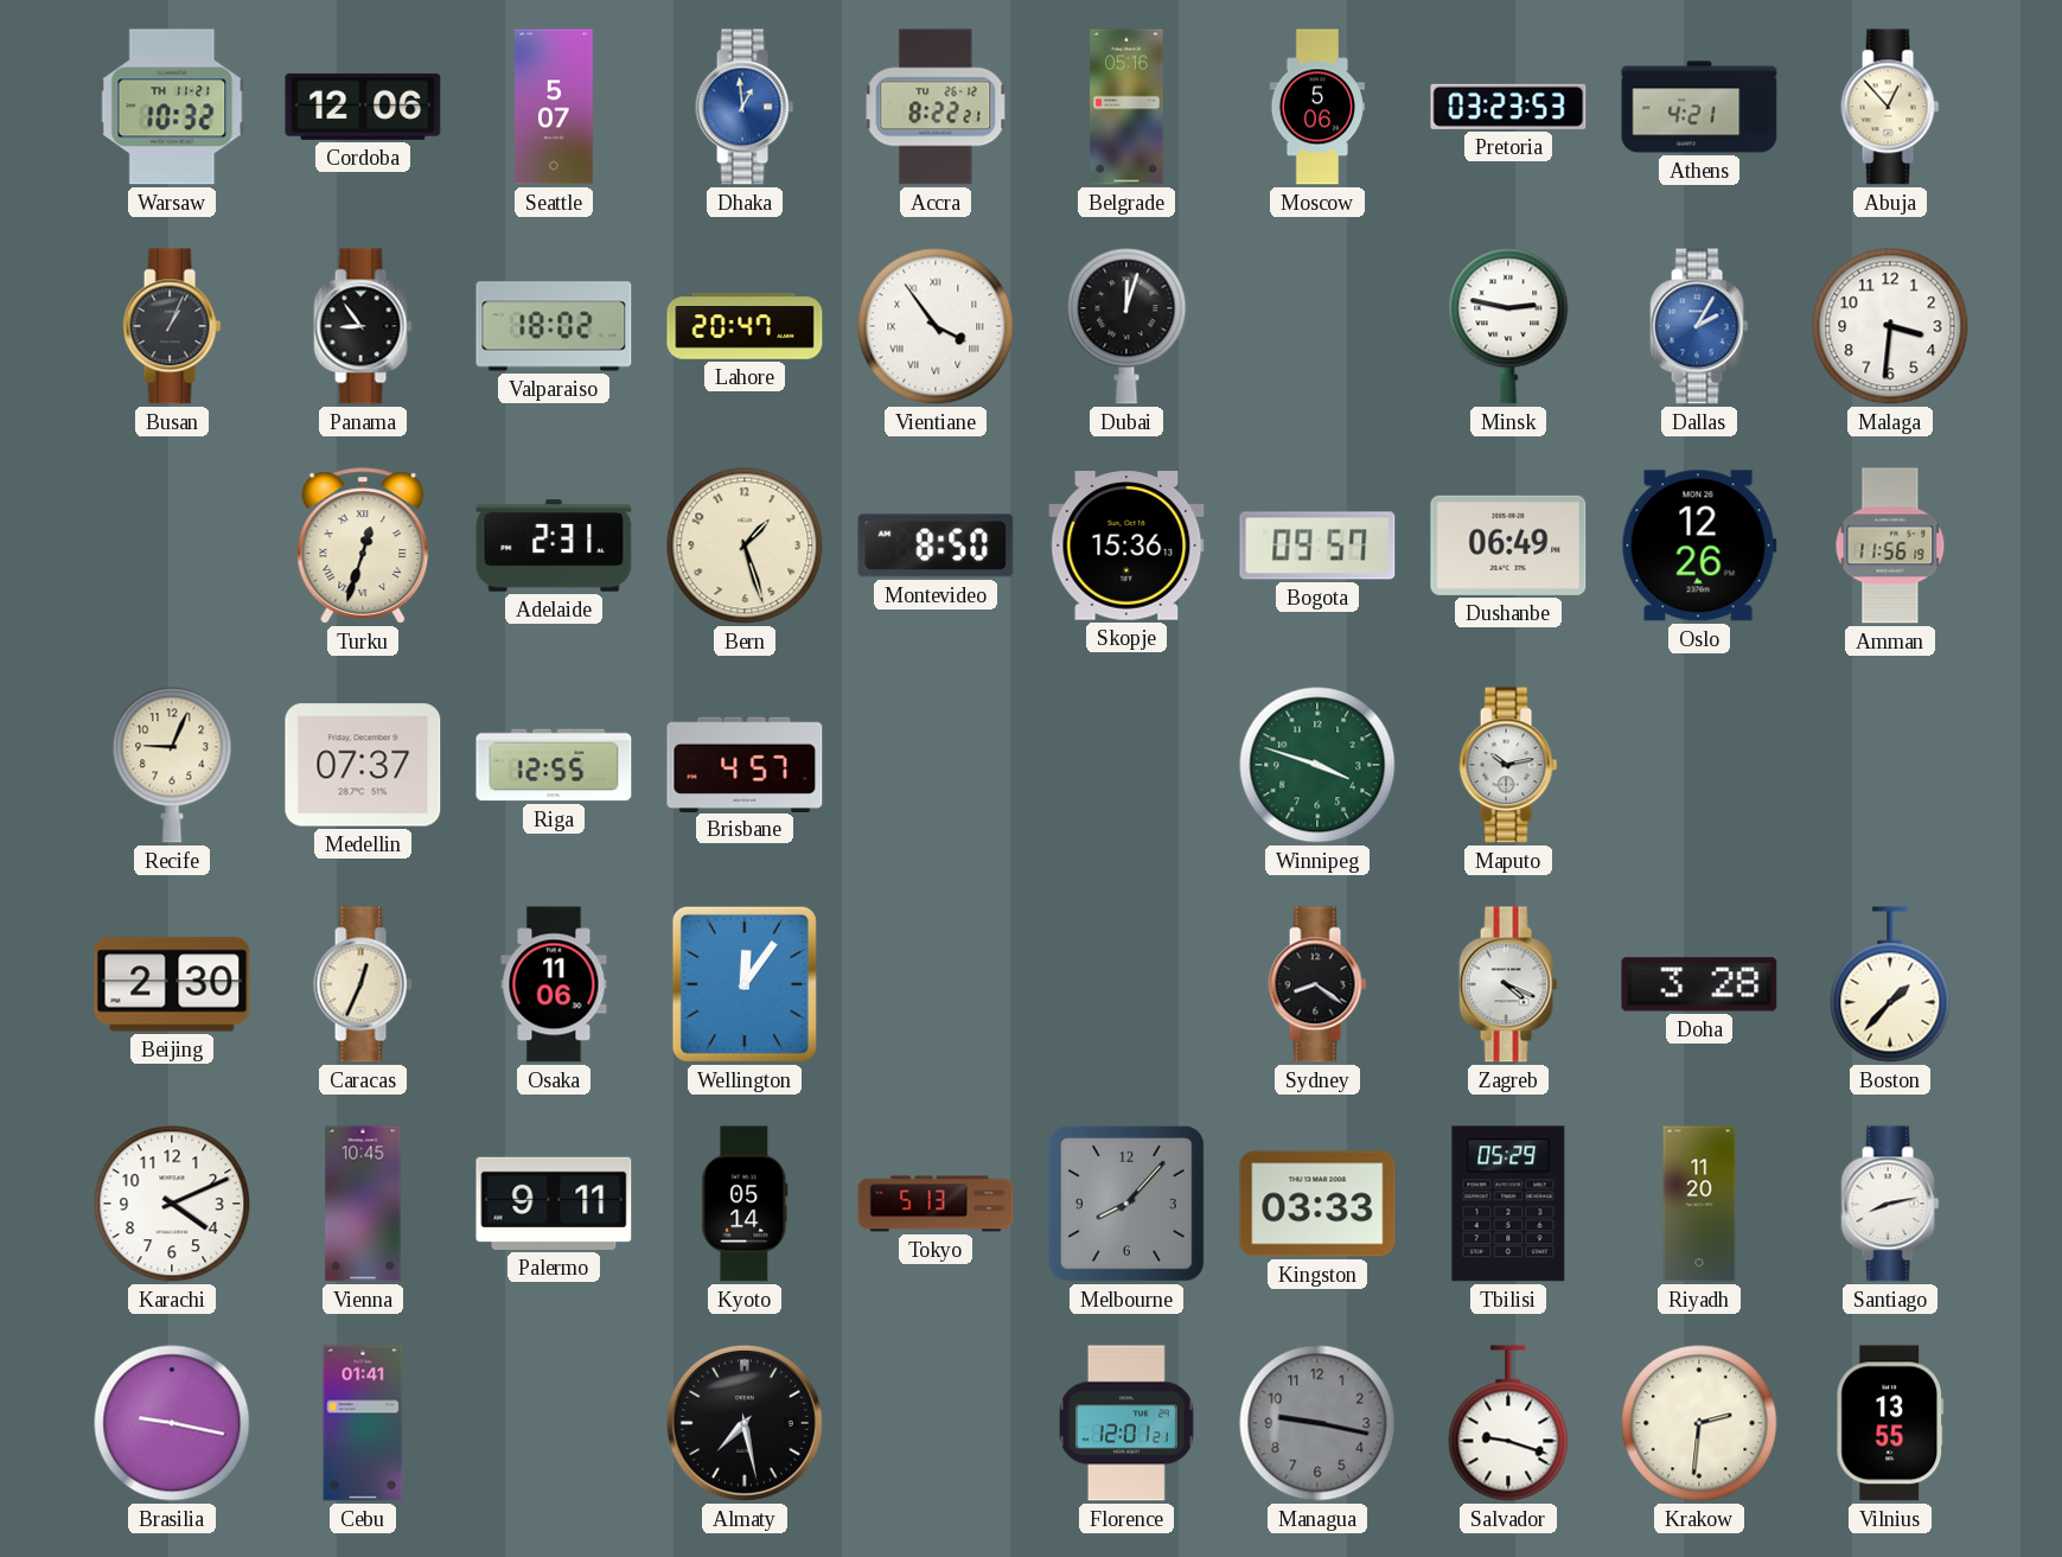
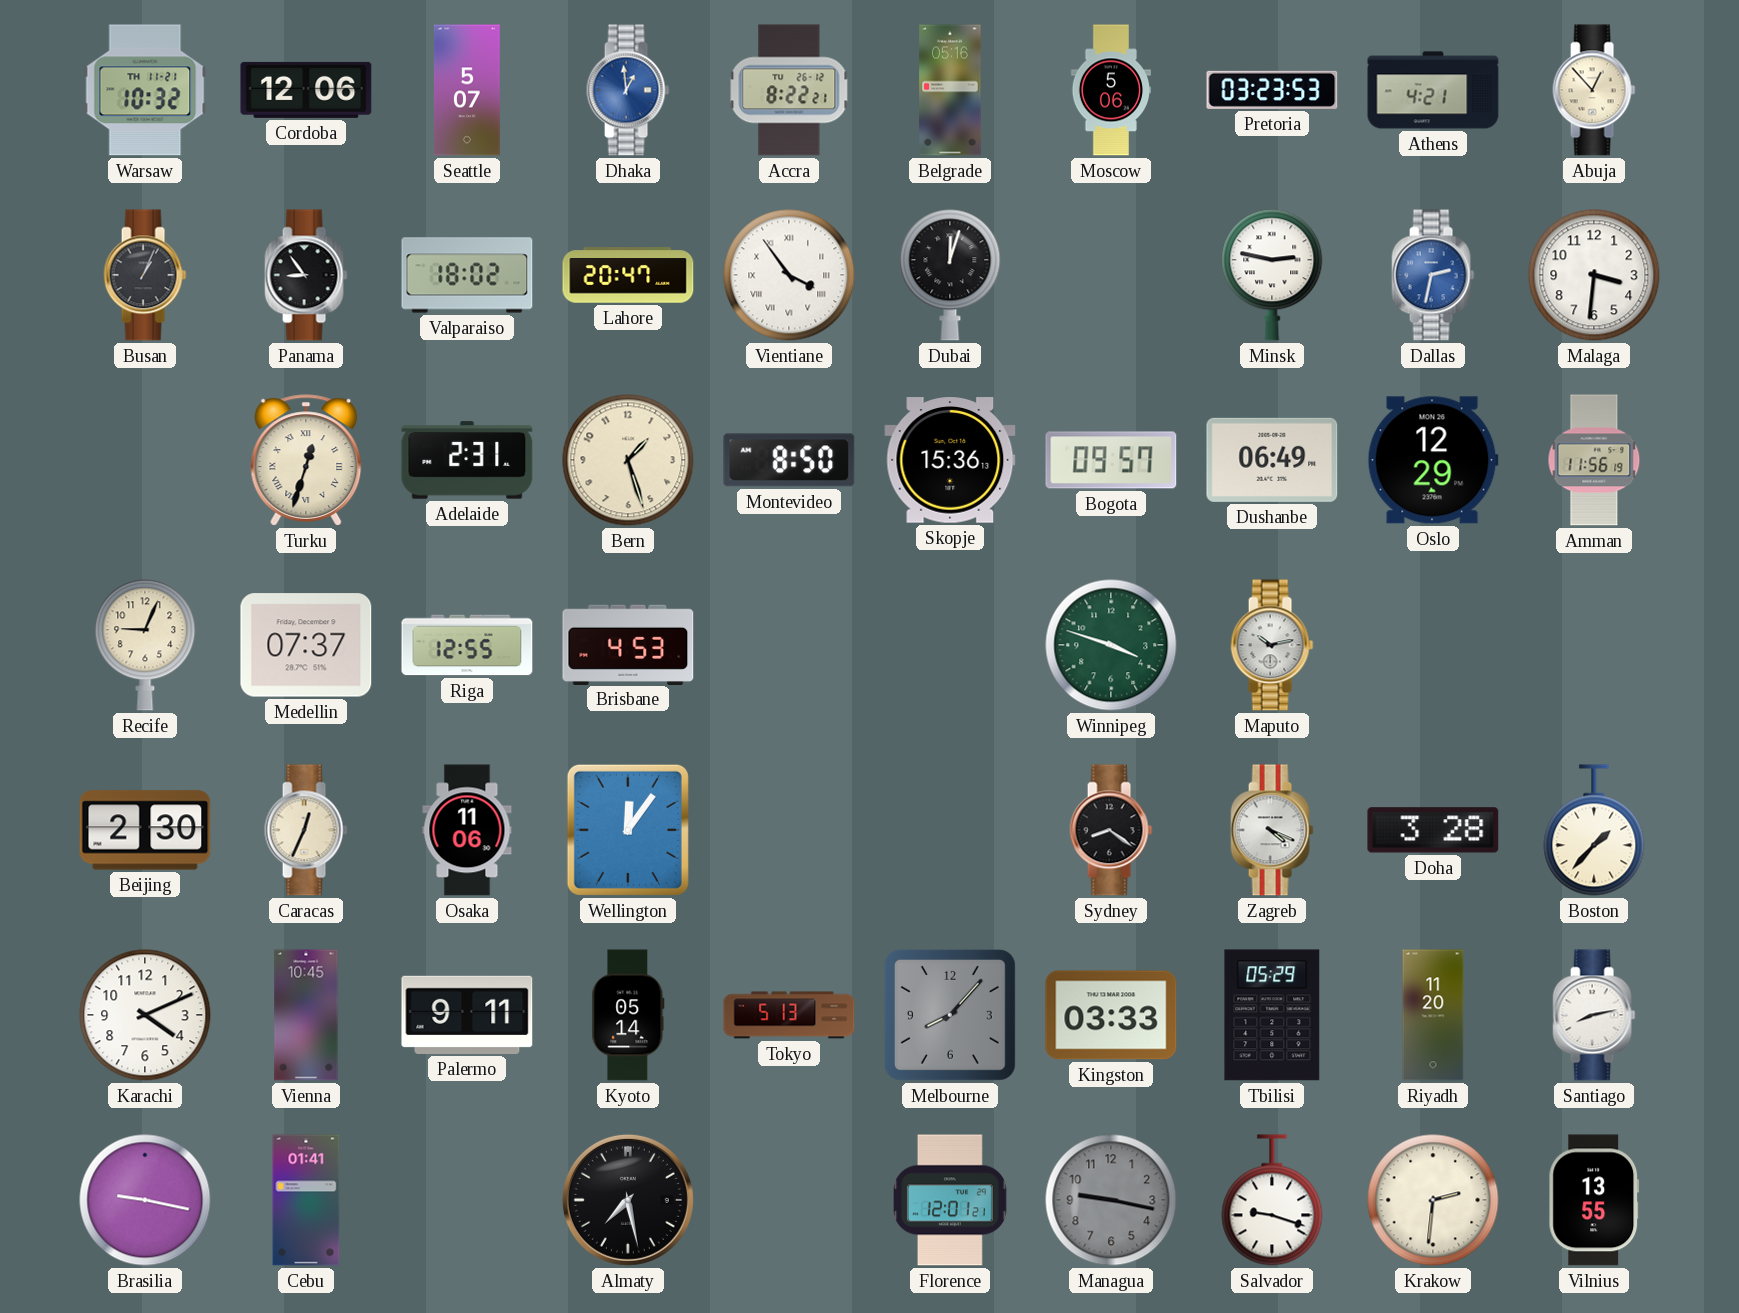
Dallas: 2:05 -> 2:32 (1433, 275)
Oslo: 12:26 -> 12:29 (1433, 460)
Brisbane: 4:57 -> 4:53 (628, 644)
